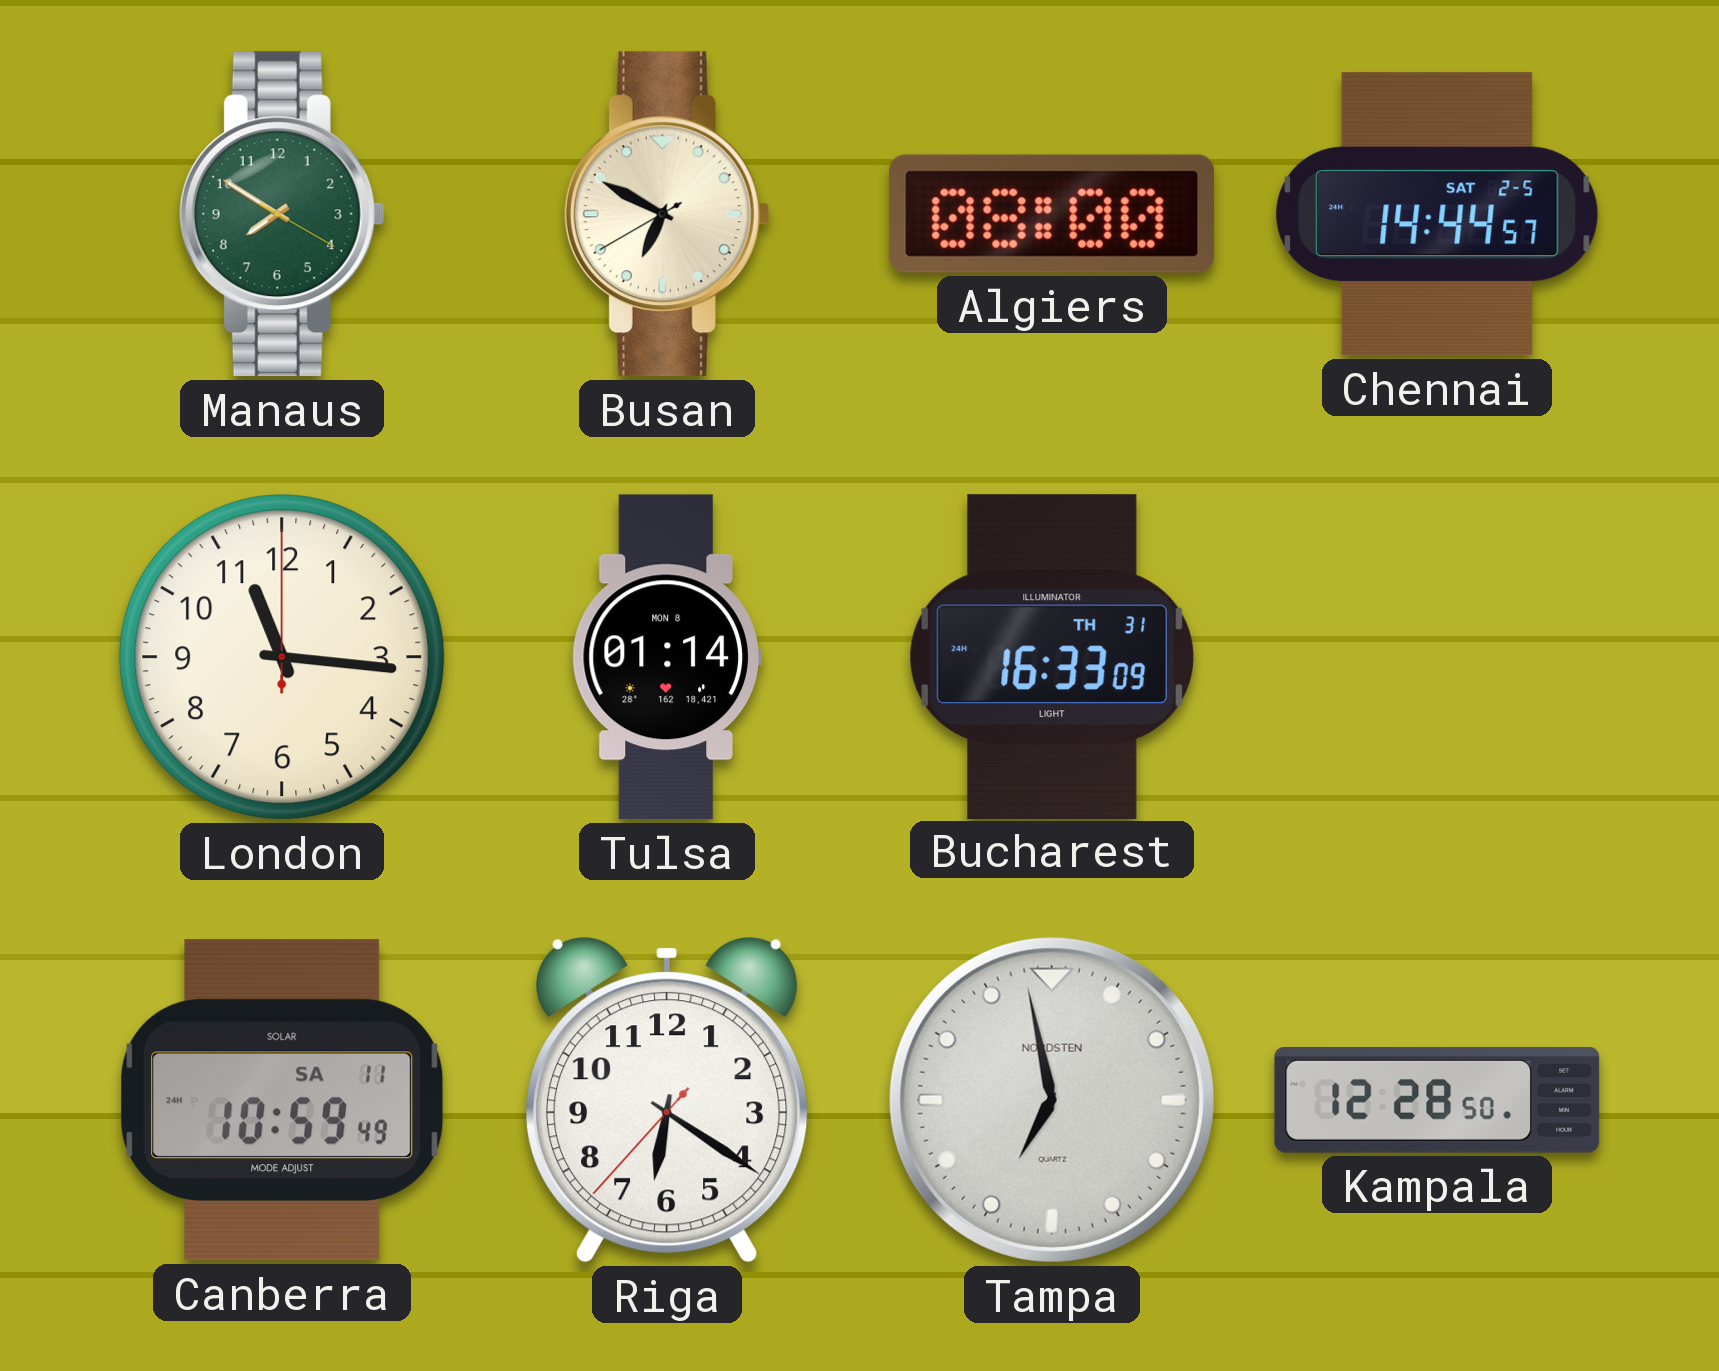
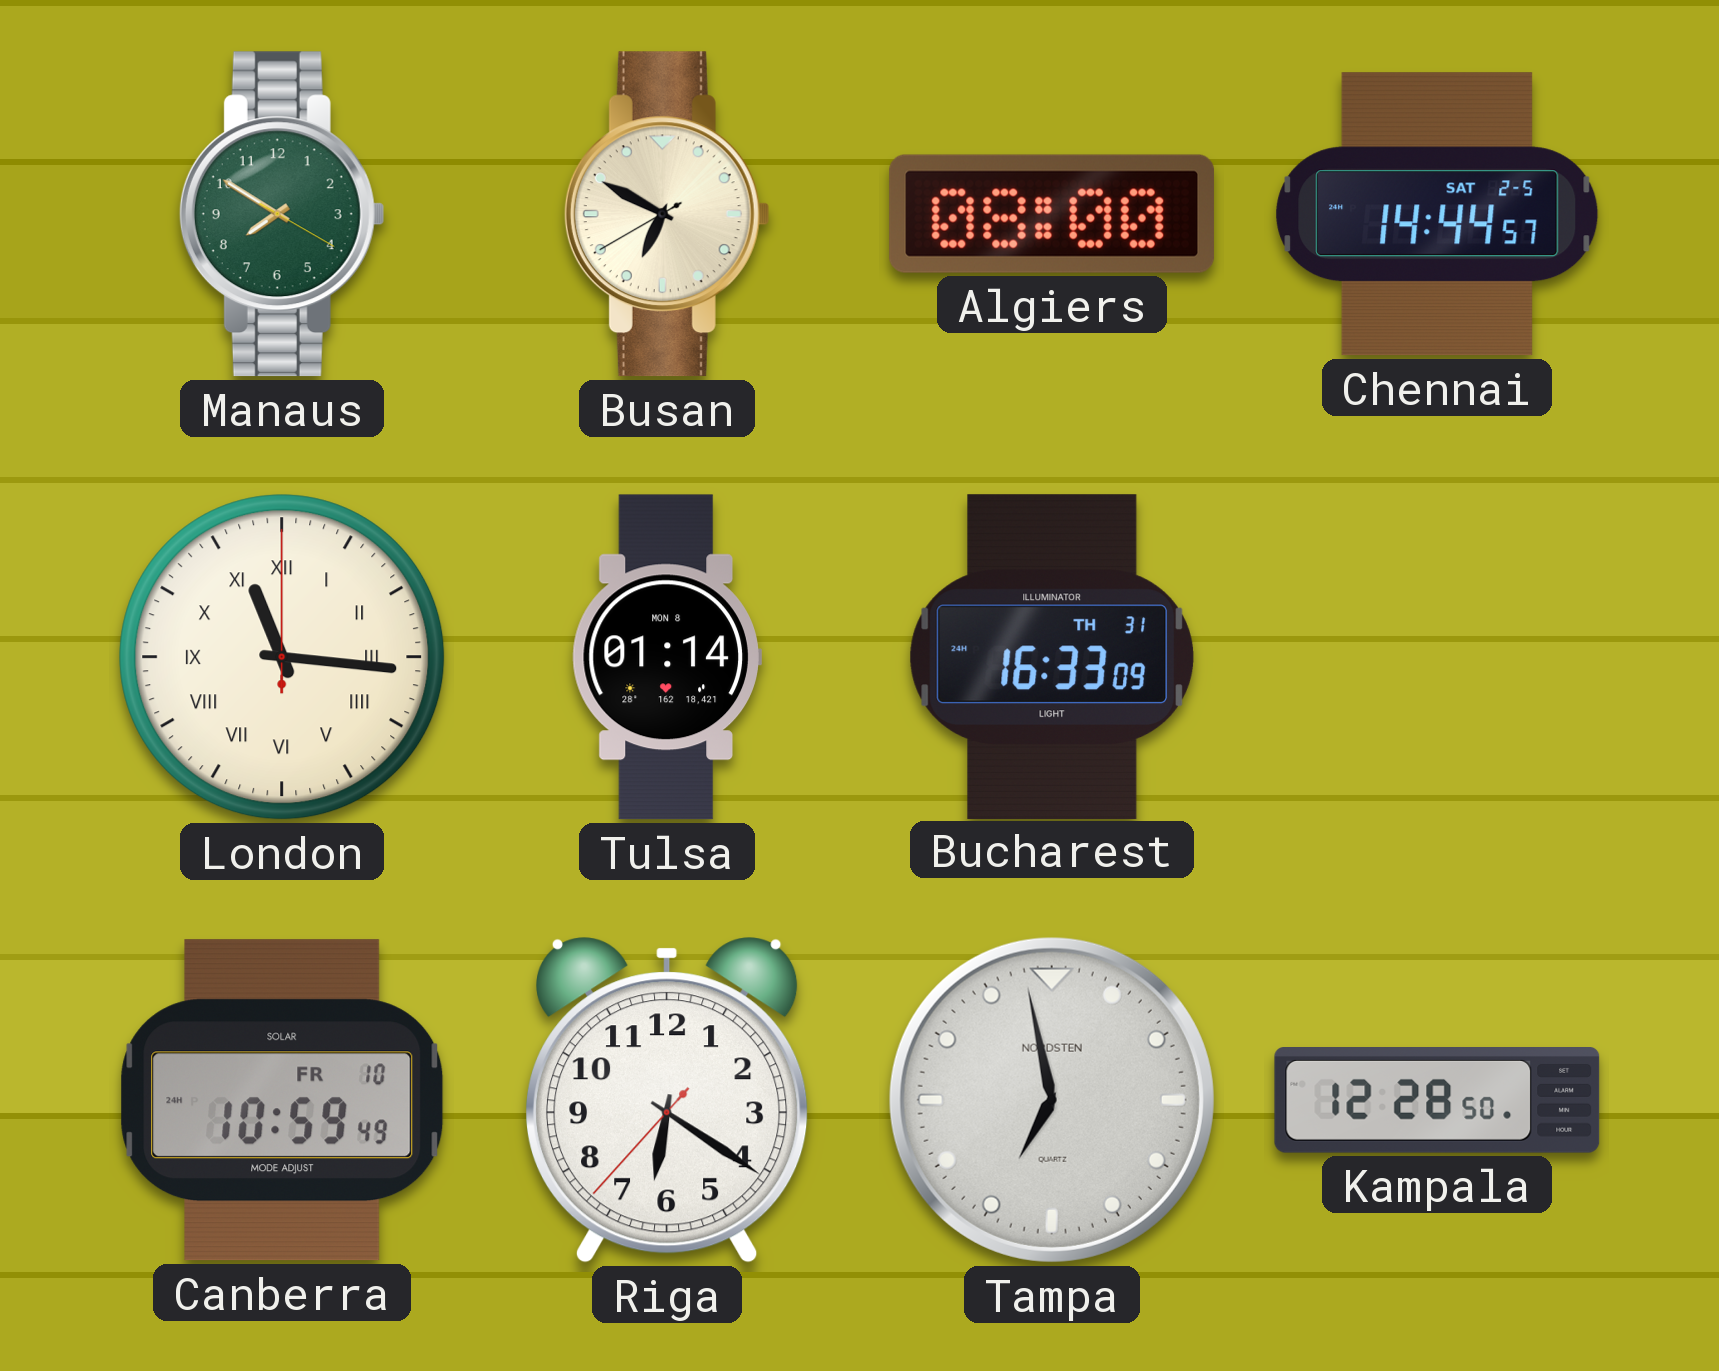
London numerals: Arabic -> Roman (282, 657)
Canberra date: SA 11 -> FR 10 (282, 1100)
